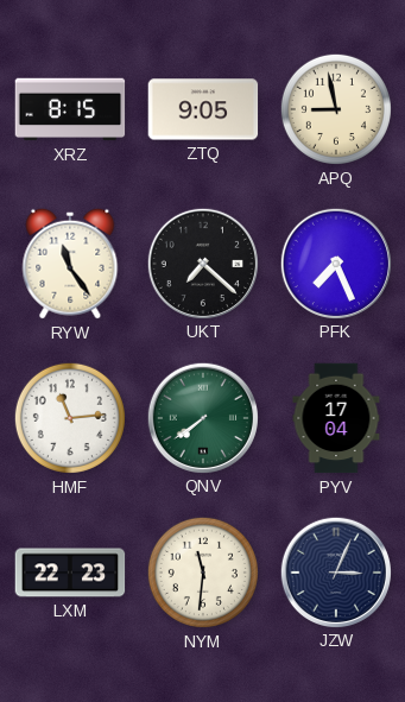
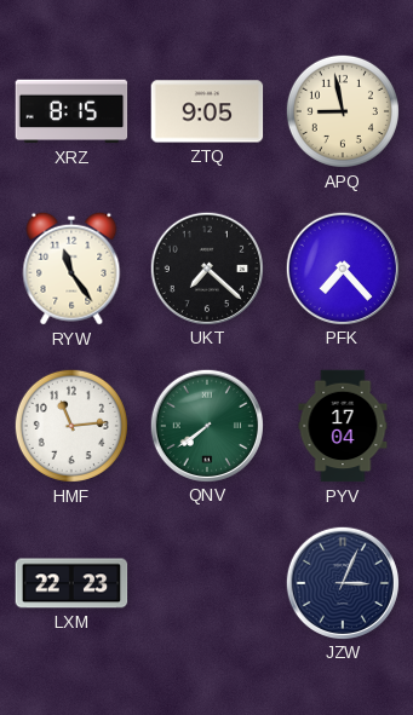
PFK: 7:26 -> 7:23 (342, 267)
NYM: 11:31 -> none (203, 573)
